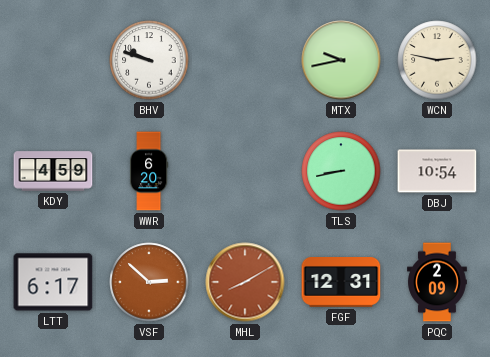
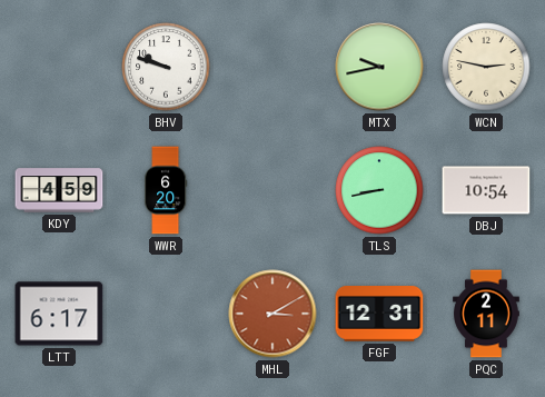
VSF: 2:52 -> none (149, 282)
MHL: 8:10 -> 3:10 (272, 314)
PQC: 2:09 -> 2:11 (487, 314)
